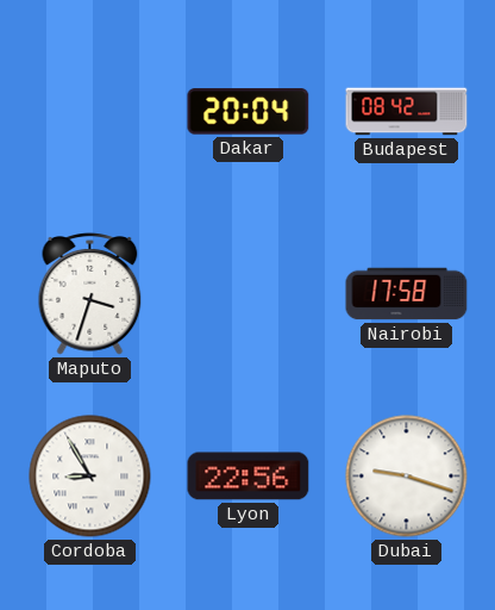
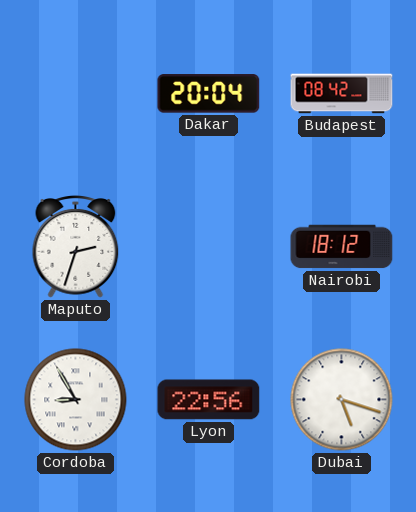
Maputo: 3:33 -> 2:33 (76, 247)
Nairobi: 17:58 -> 18:12 (342, 247)
Dubai: 9:18 -> 5:18 (342, 400)
